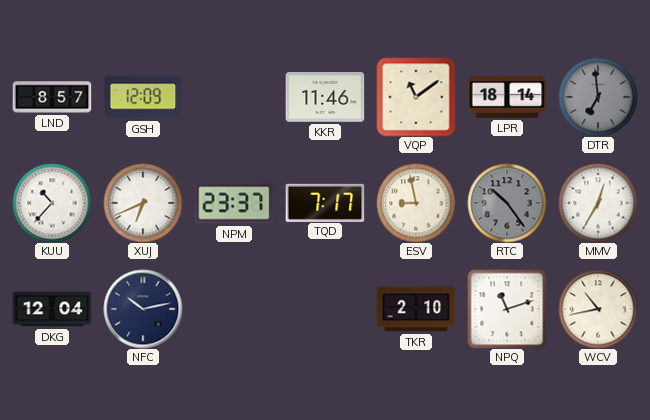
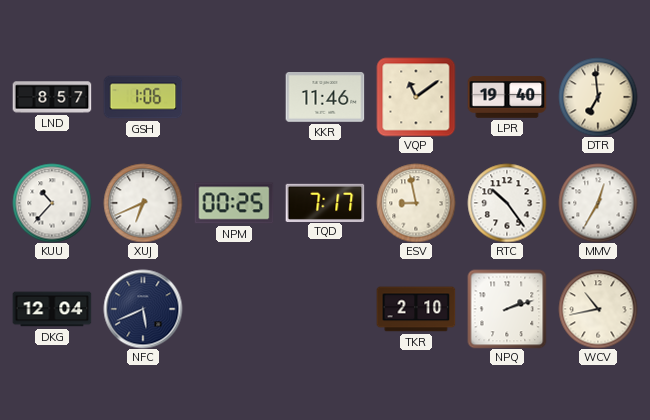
GSH: 12:09 -> 1:06 (143, 97)
LPR: 18:14 -> 19:40 (507, 97)
DTR dial: grey -> cream (598, 97)
NPM: 23:37 -> 00:25 (234, 203)
RTC dial: grey -> white (507, 203)
NFC: 10:13 -> 5:41 (143, 309)
NPQ: 11:12 -> 2:12 (507, 309)
